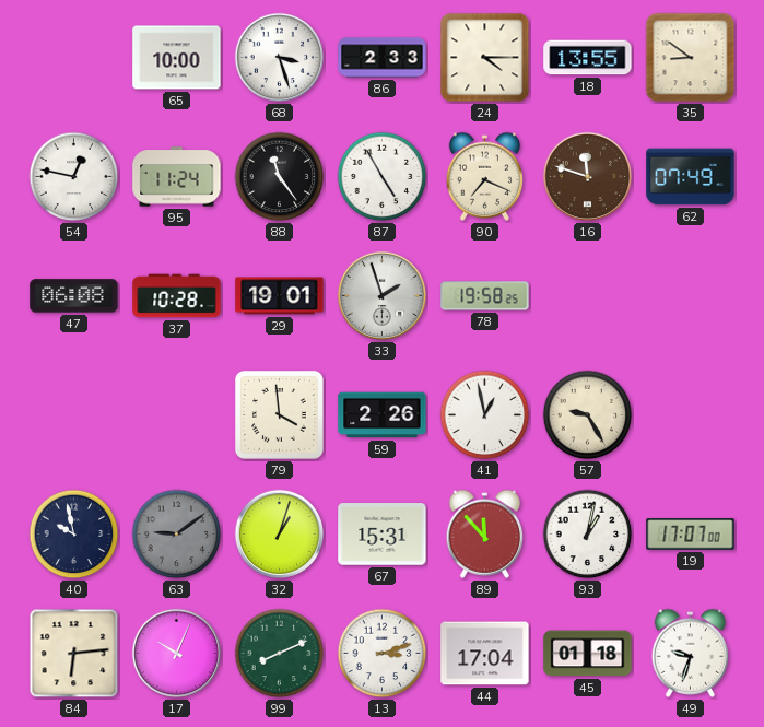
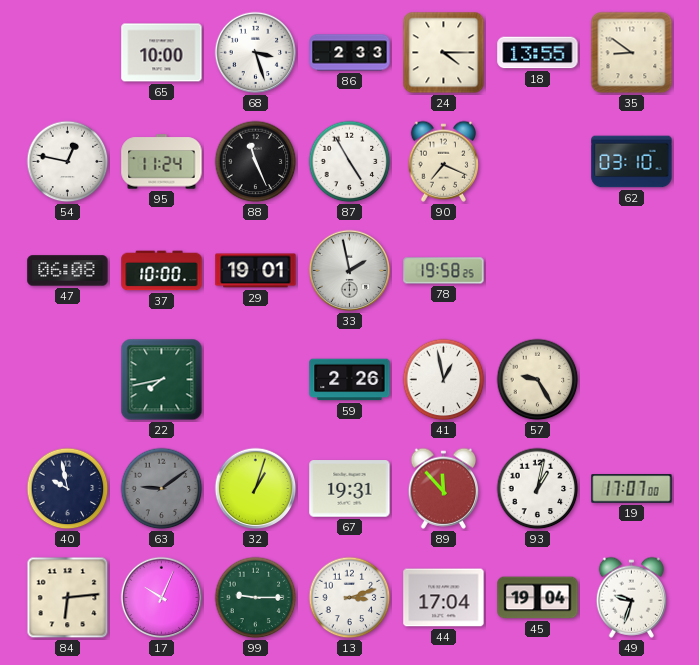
88: 11:24 -> 11:26 (256, 162)
16: 11:48 -> none (588, 177)
62: 07:49 -> 03:10 (632, 162)
37: 10:28 -> 10:00 (162, 271)
33: 1:57 -> 1:58 (350, 271)
22: none -> 7:43 (162, 380)
79: 3:59 -> none (280, 415)
67: 15:31 -> 19:31 (350, 489)
99: 8:11 -> 9:15 (256, 598)
45: 01:18 -> 19:04 (538, 598)
